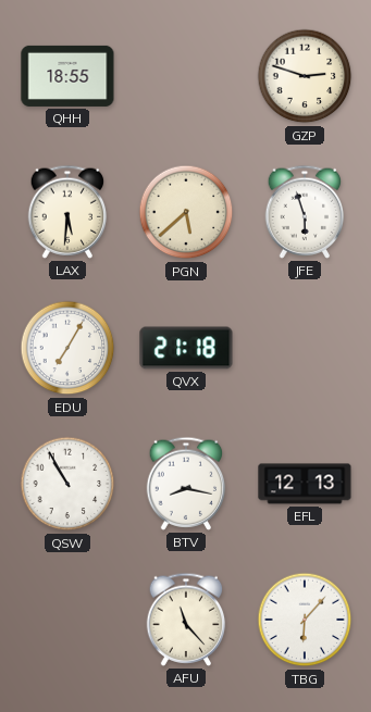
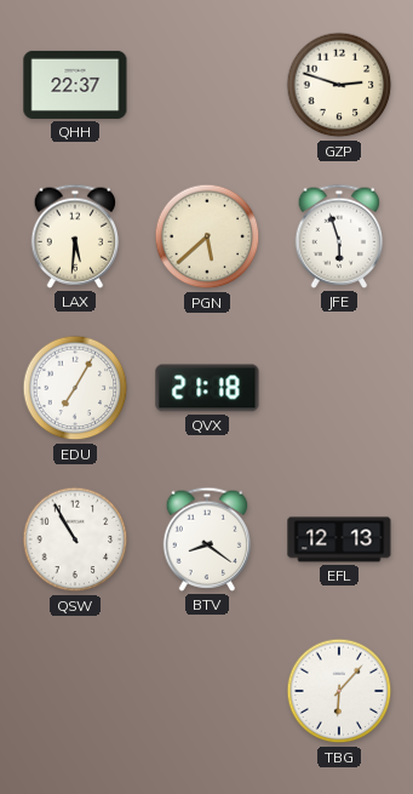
QHH: 18:55 -> 22:37 (75, 85)
BTV: 8:17 -> 8:21 (207, 539)
AFU: 11:23 -> none (186, 620)
